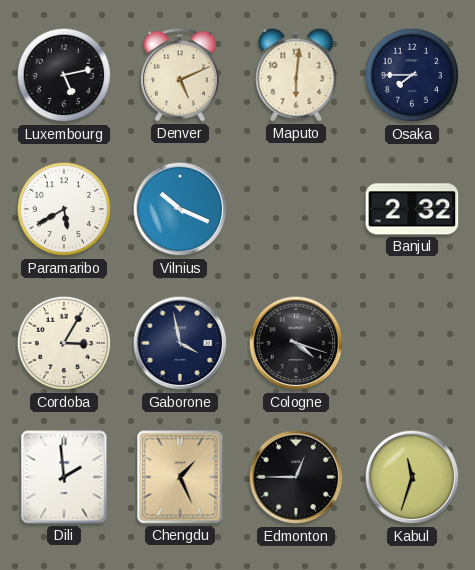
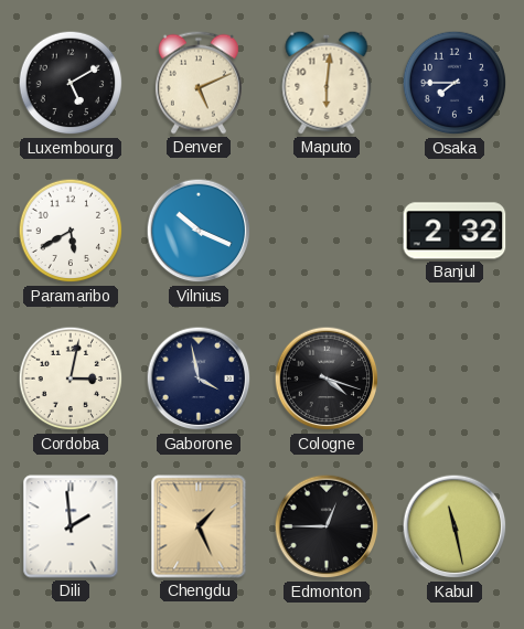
Luxembourg: 5:13 -> 5:10 (71, 83)
Cordoba: 3:05 -> 3:02 (71, 379)
Kabul: 11:33 -> 11:28 (455, 526)
